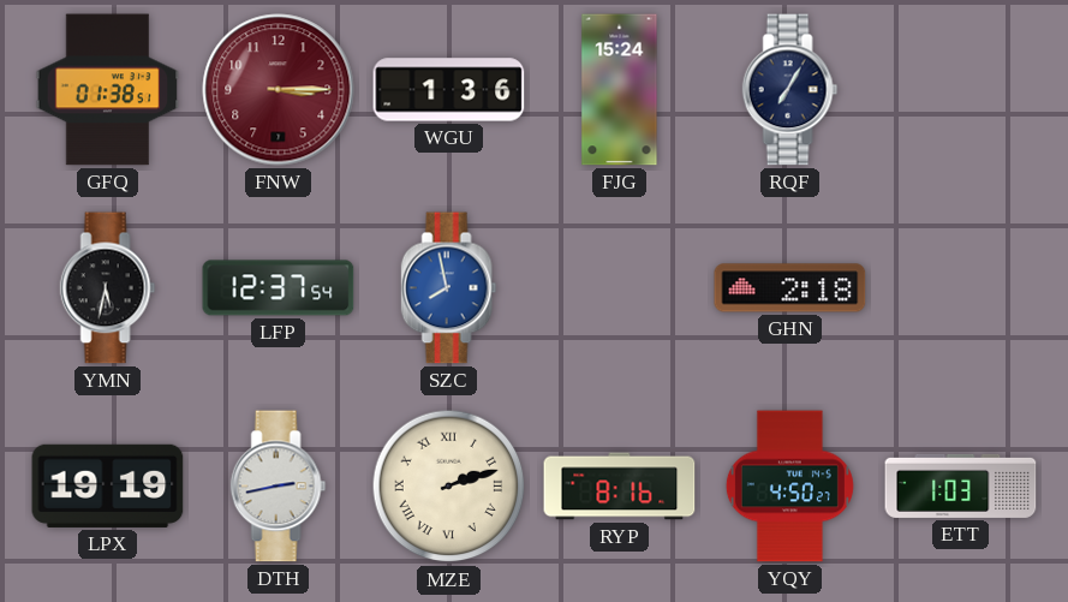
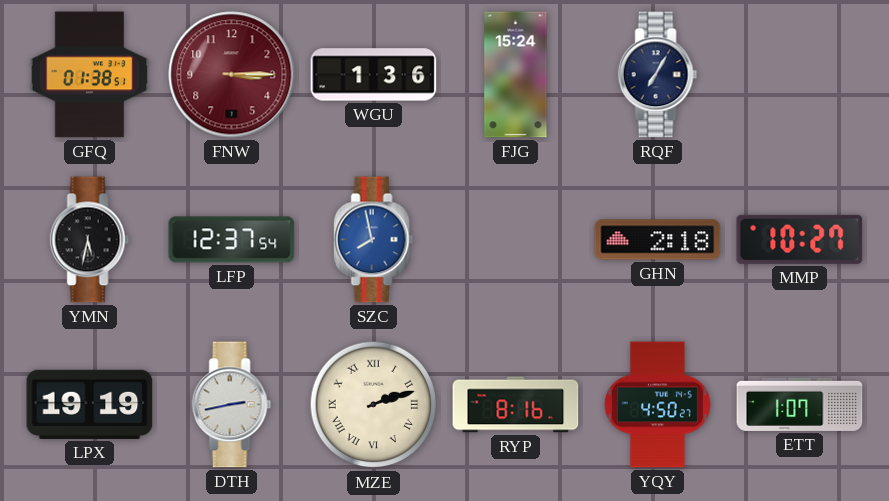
MMP: none -> 10:27 (800, 239)
ETT: 1:03 -> 1:07 (800, 404)
